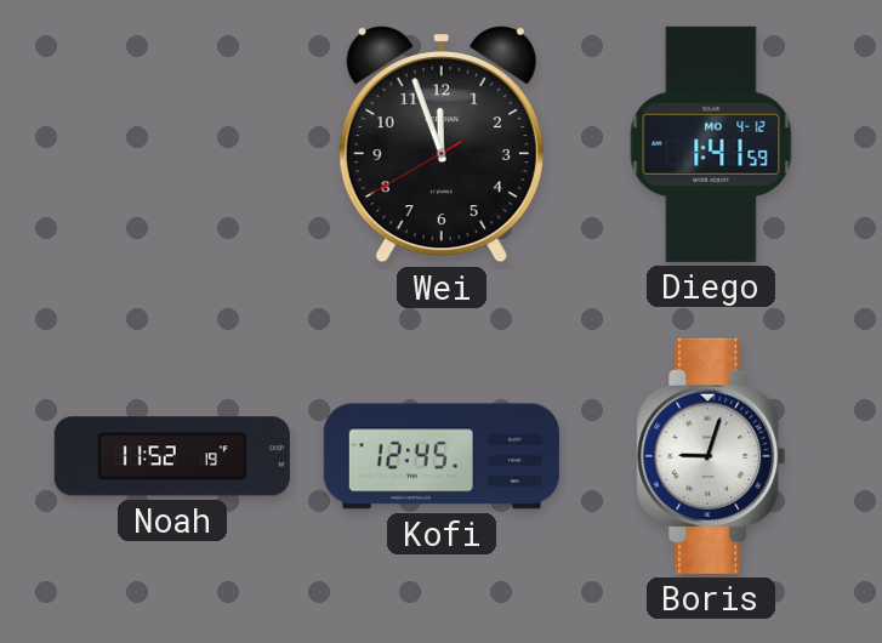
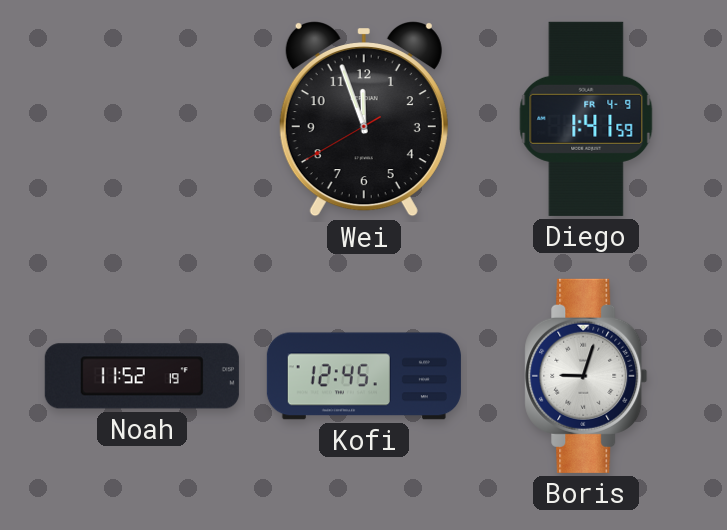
Diego date: MO 4-12 -> FR 4-9 (586, 119)
